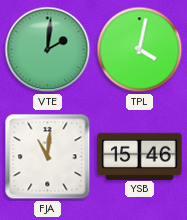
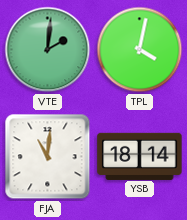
YSB: 15:46 -> 18:14 (140, 156)
